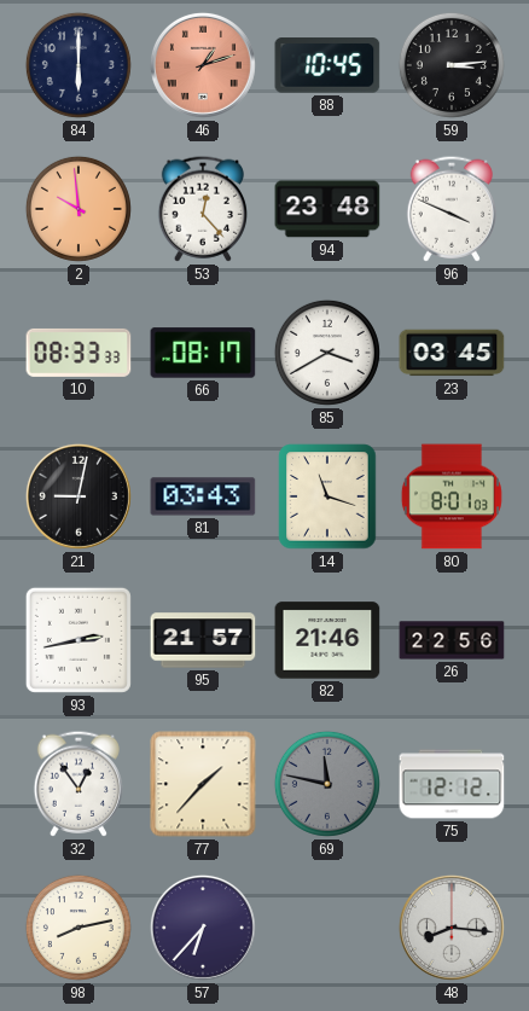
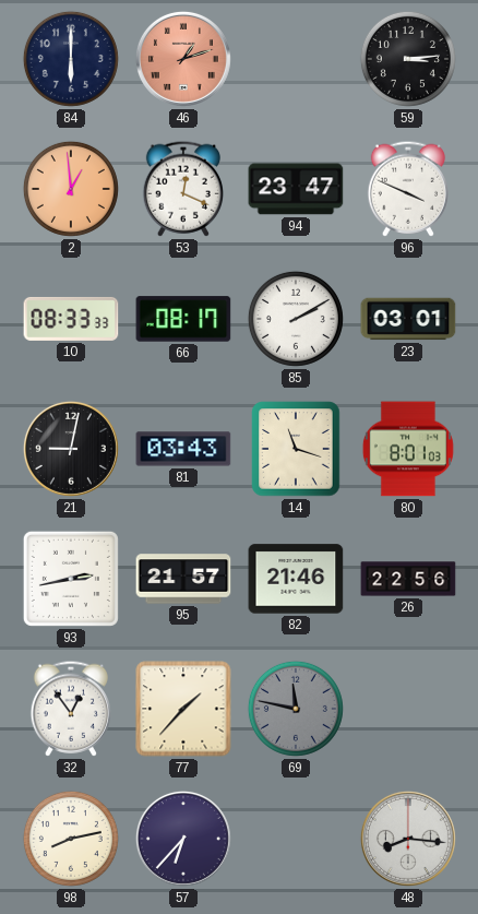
88: 10:45 -> none (327, 65)
2: 9:59 -> 12:59 (71, 189)
53: 12:23 -> 12:19 (182, 189)
94: 23:48 -> 23:47 (296, 189)
85: 3:40 -> 2:10 (296, 319)
23: 03:45 -> 03:01 (408, 319)
75: 12:12 -> none (452, 784)
